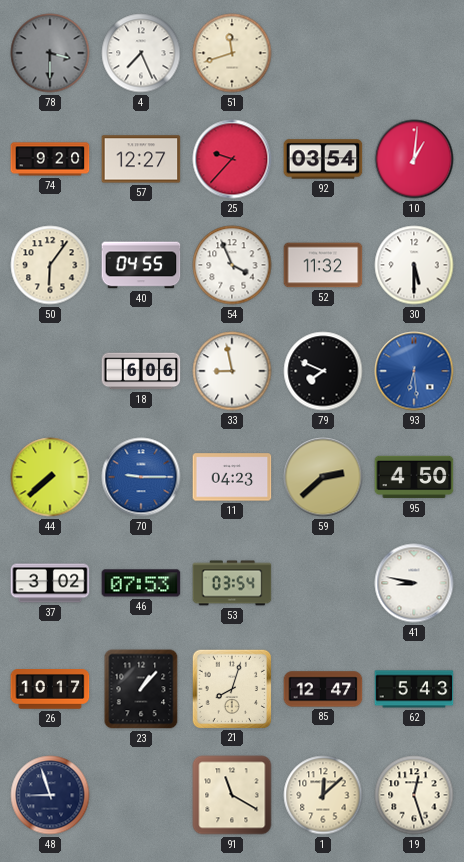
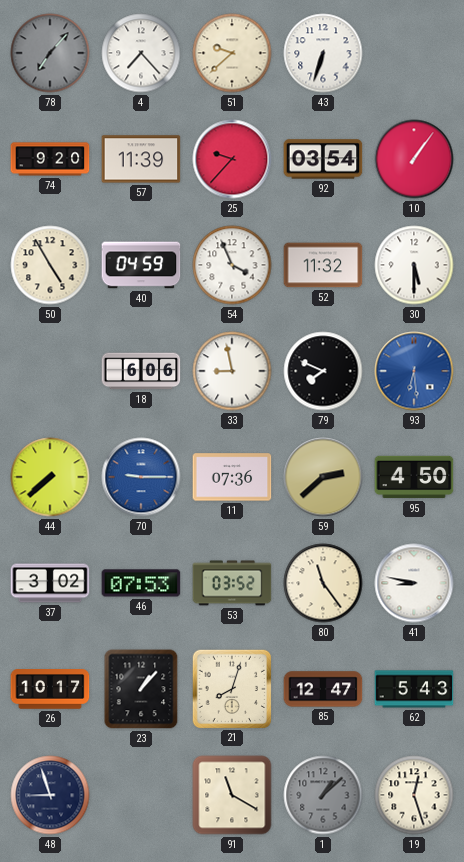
78: 3:30 -> 7:07 (50, 53)
4: 7:26 -> 7:23 (141, 53)
51: 11:42 -> 9:38 (232, 53)
43: none -> 6:33 (323, 53)
57: 12:27 -> 11:39 (141, 159)
10: 1:01 -> 1:06 (414, 159)
50: 6:06 -> 4:55 (50, 265)
40: 04:55 -> 04:59 (141, 265)
11: 04:23 -> 07:36 (232, 477)
53: 03:54 -> 03:52 (232, 583)
80: none -> 11:24 (323, 583)
1: 12:08 -> 1:08 (323, 795)
1 dial: cream -> grey (323, 795)
